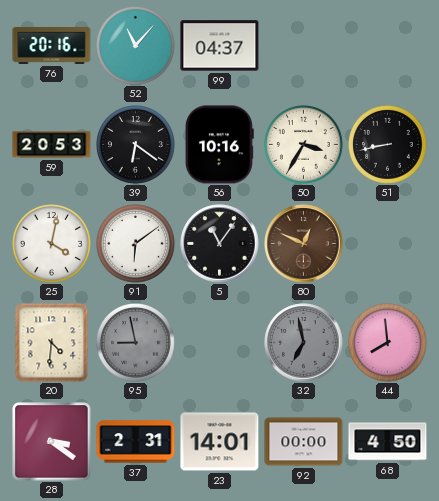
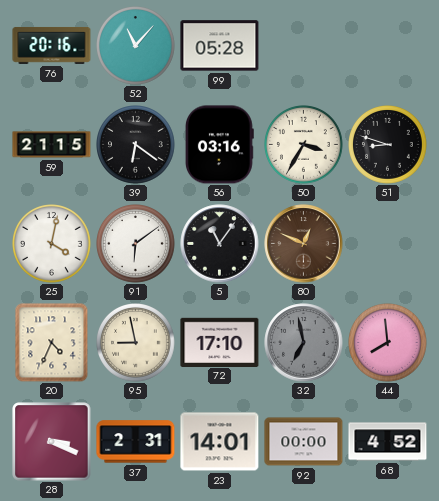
99: 04:37 -> 05:28 (220, 46)
59: 20:53 -> 21:15 (52, 145)
56: 10:16 -> 03:16 (219, 145)
51: 8:43 -> 8:48 (388, 145)
20: 4:31 -> 4:34 (52, 343)
95 dial: grey -> cream (136, 343)
72: none -> 17:10 (220, 342)
28: 3:21 -> 3:19 (52, 442)
68: 4:50 -> 4:52 (388, 442)
